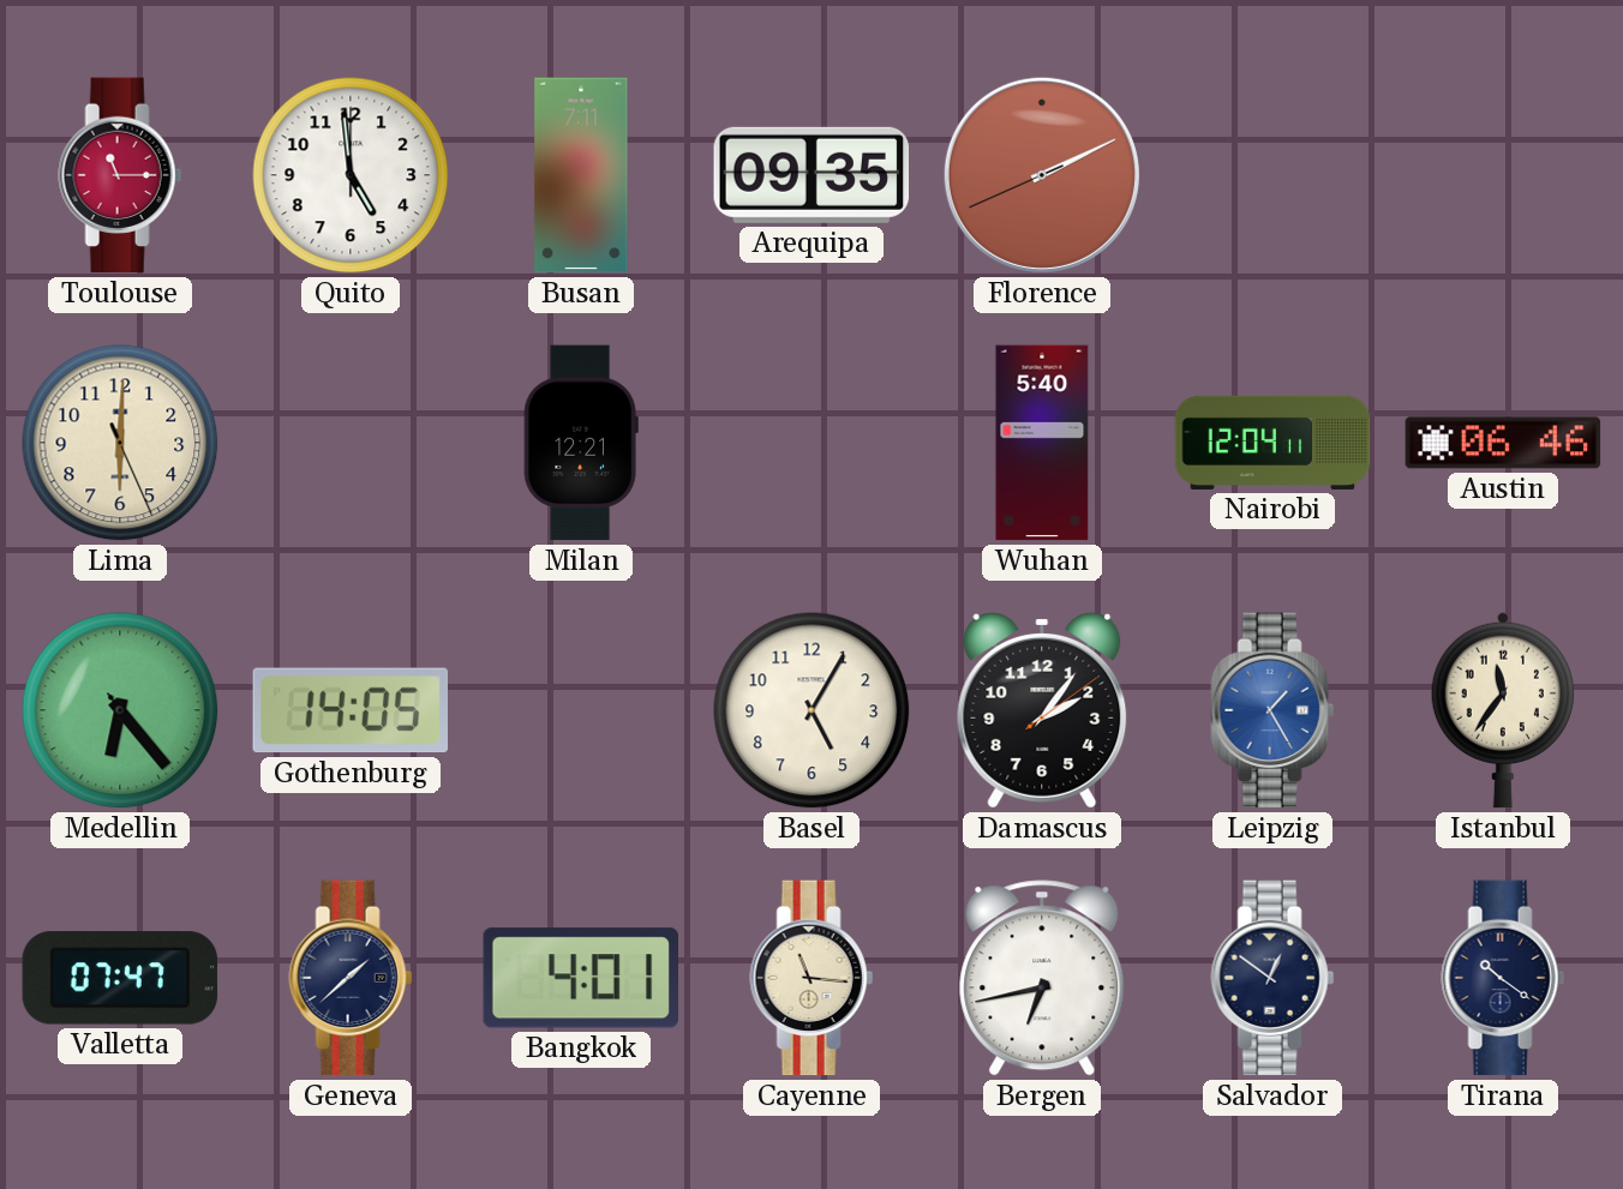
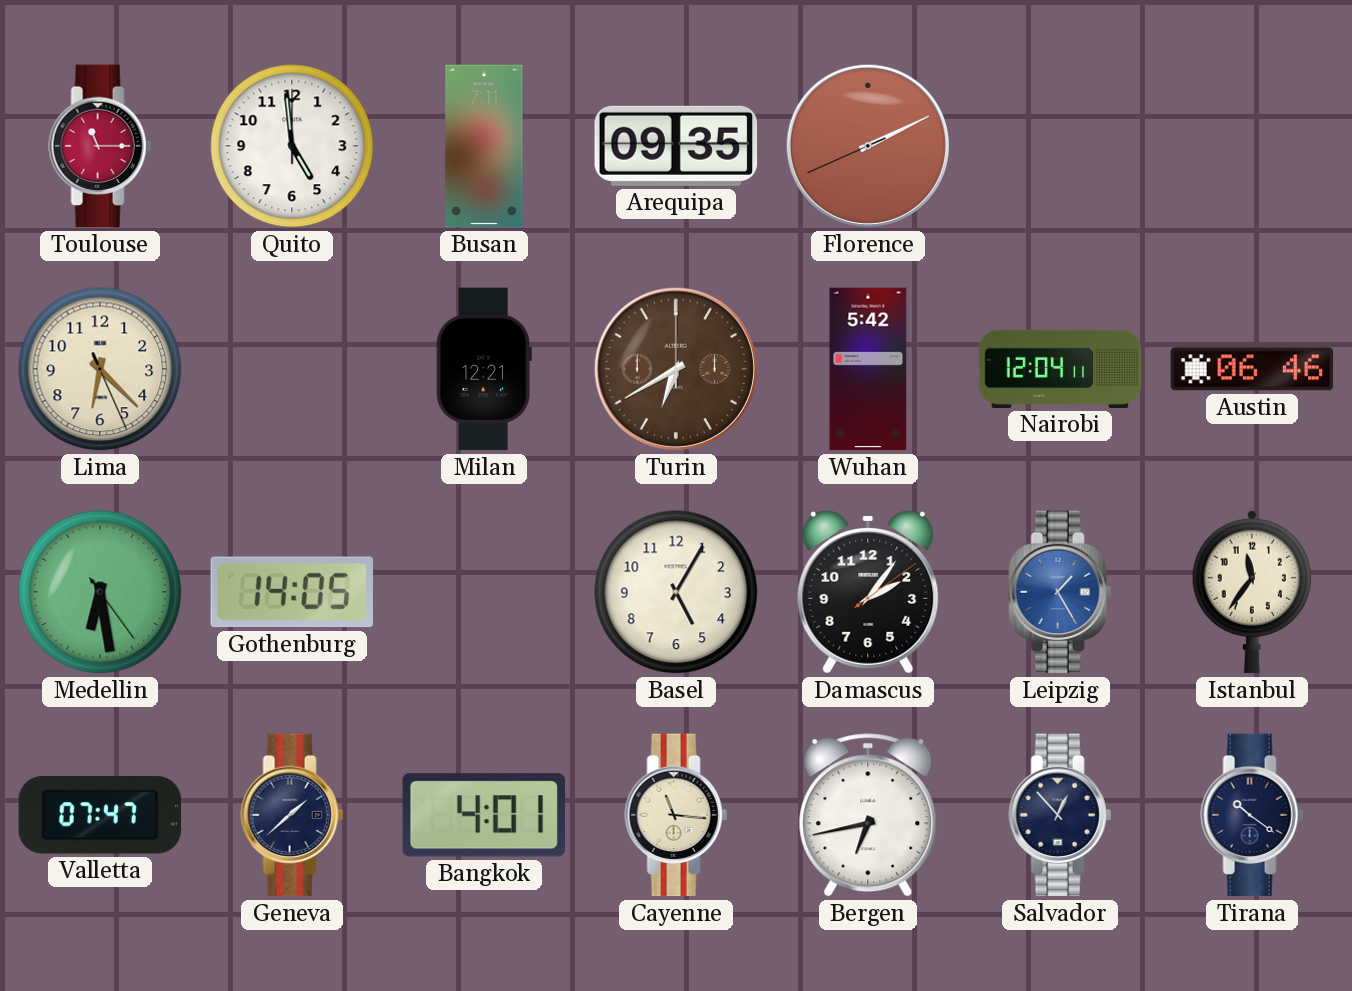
Lima: 6:00 -> 6:22 (100, 369)
Turin: none -> 6:40 (676, 369)
Wuhan: 5:40 -> 5:42 (868, 369)
Medellin: 6:23 -> 6:28 (100, 592)
Salvador: 12:51 -> 12:53 (1060, 815)
